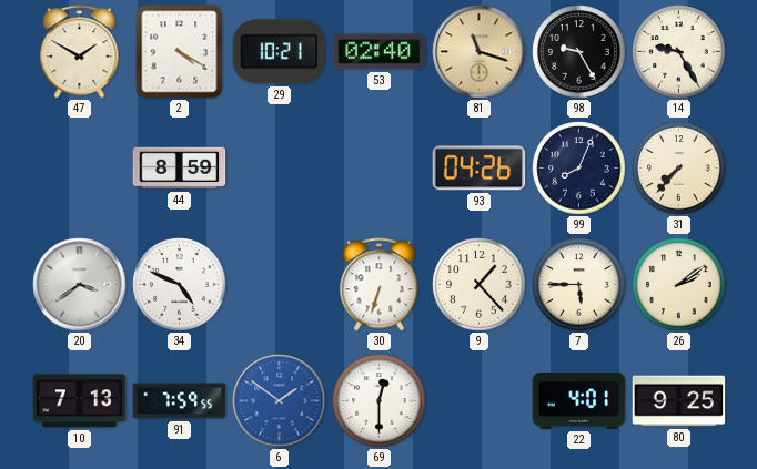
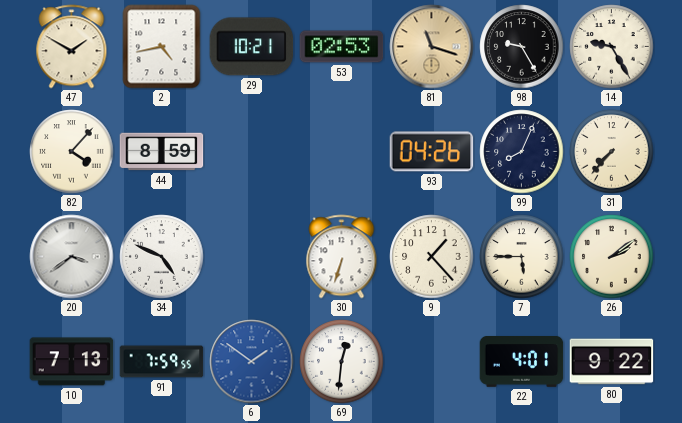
2: 4:20 -> 4:43 (162, 47)
53: 02:40 -> 02:53 (342, 47)
82: none -> 4:07 (72, 152)
69: 12:30 -> 12:31 (342, 362)
80: 9:25 -> 9:22 (612, 362)
